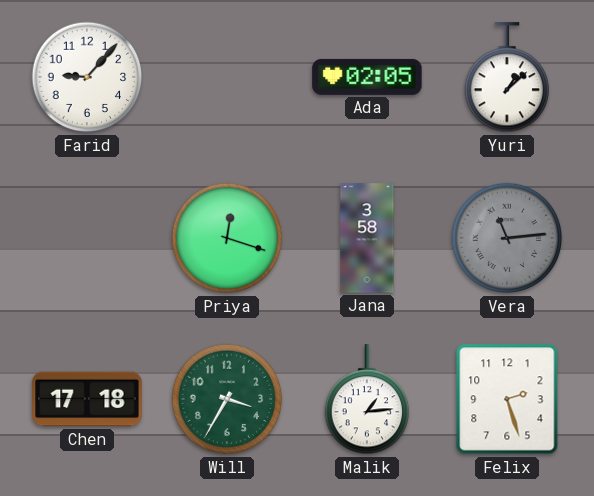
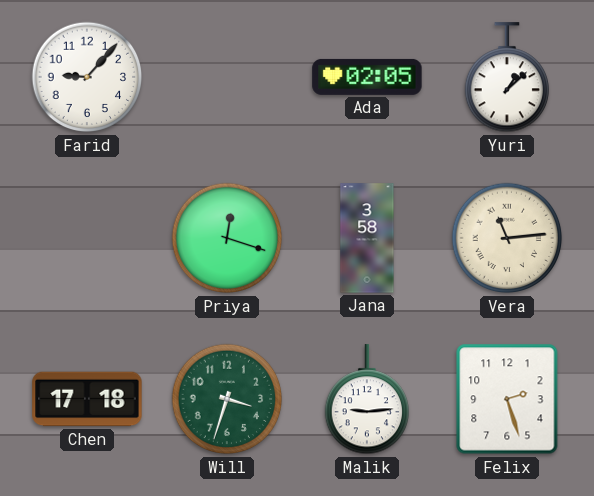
Vera dial: grey -> cream (507, 238)
Will: 3:35 -> 3:33 (227, 399)
Malik: 1:14 -> 9:14 (366, 400)
